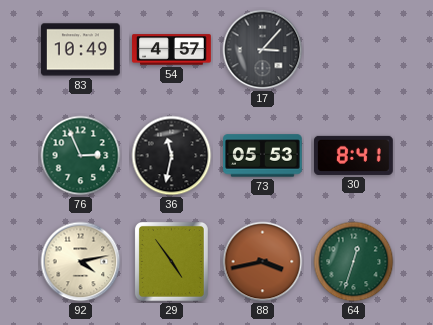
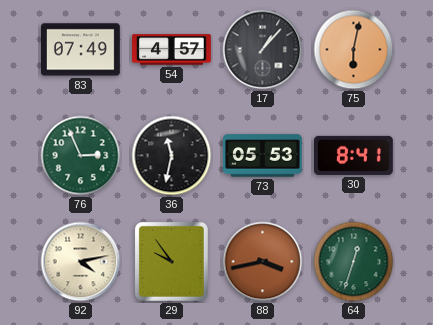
83: 10:49 -> 07:49 (81, 50)
17: 3:07 -> 1:07 (263, 50)
75: none -> 6:02 (354, 50)
29: 4:54 -> 9:54 (171, 261)
